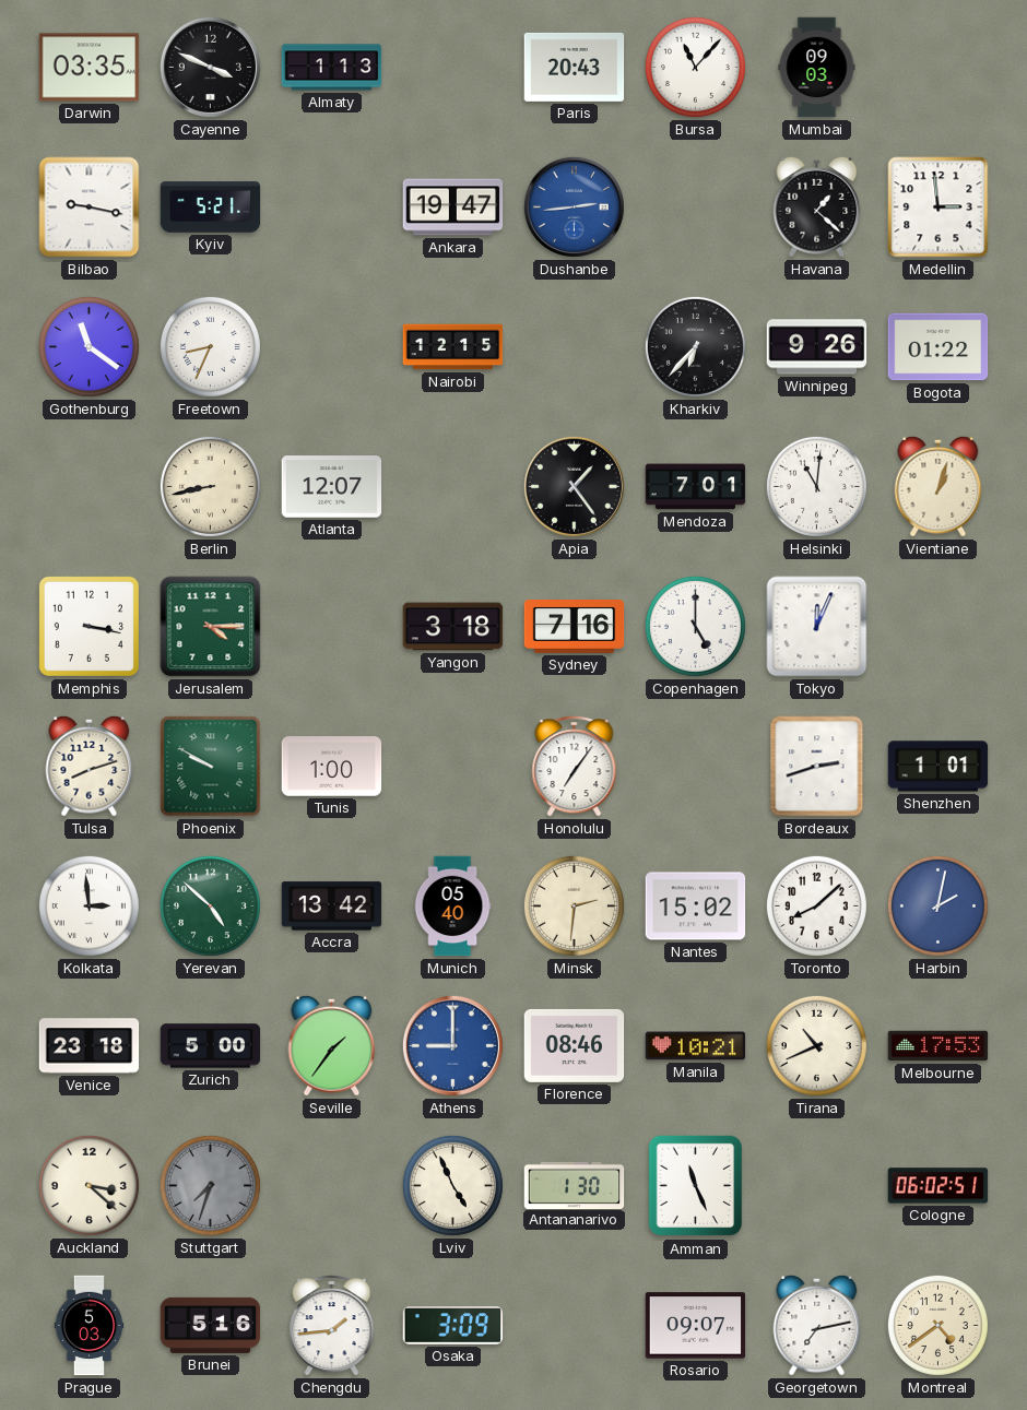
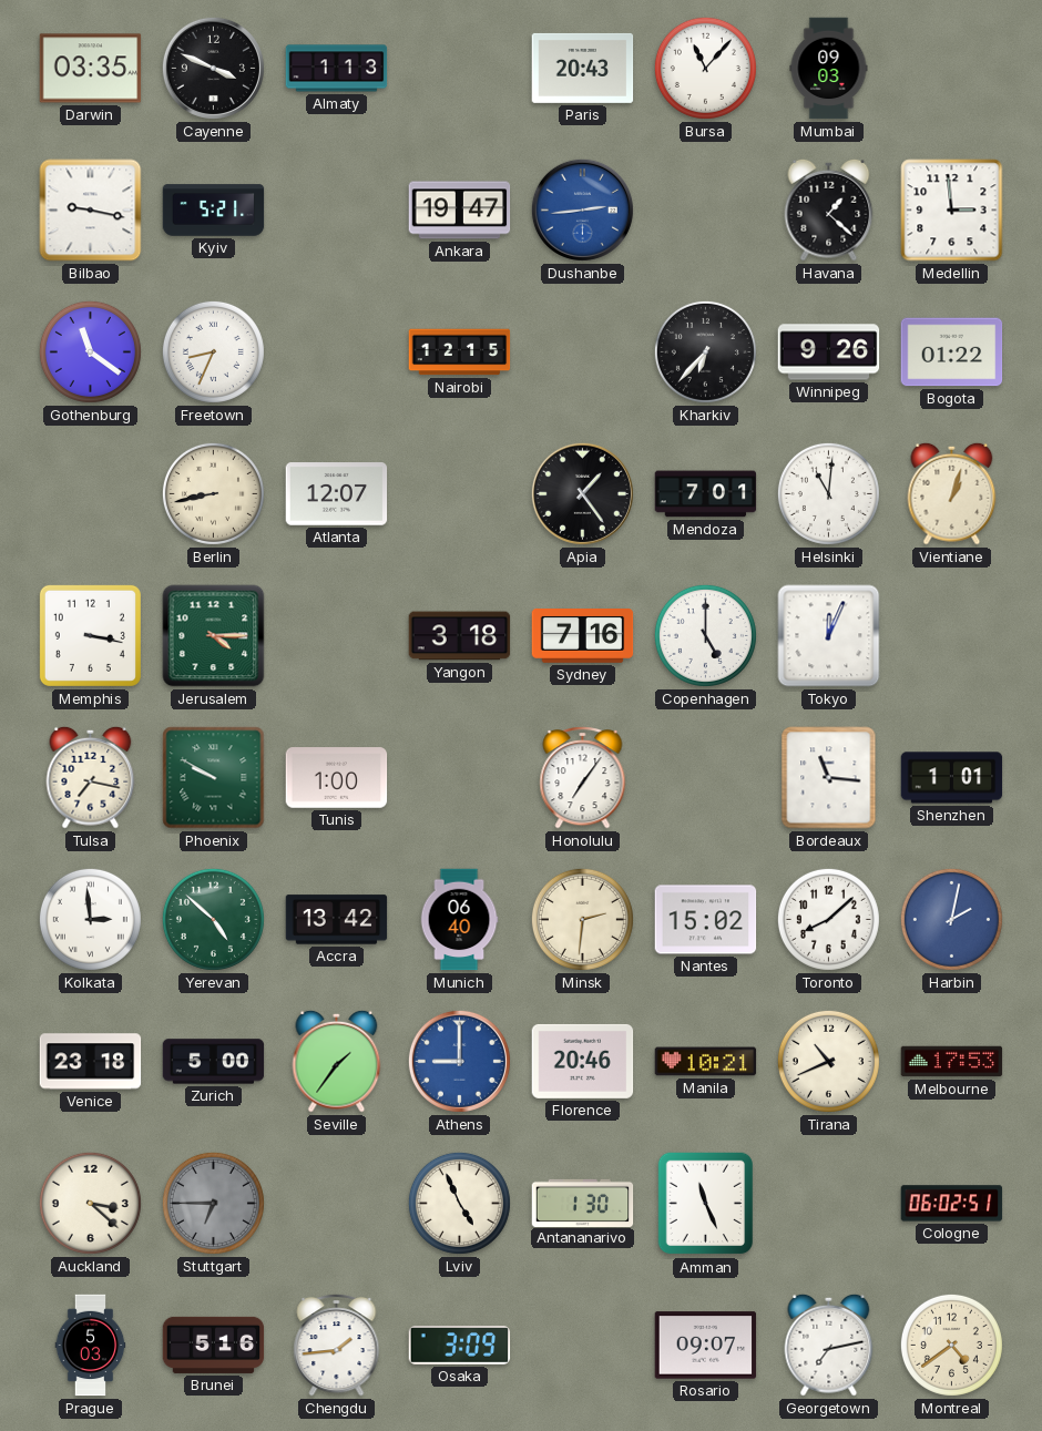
Tulsa: 8:12 -> 7:17 (91, 777)
Bordeaux: 2:42 -> 11:16 (829, 778)
Munich: 05:40 -> 06:40 (459, 920)
Florence: 08:46 -> 20:46 (583, 1061)
Stuttgart: 7:33 -> 6:45 (213, 1203)
